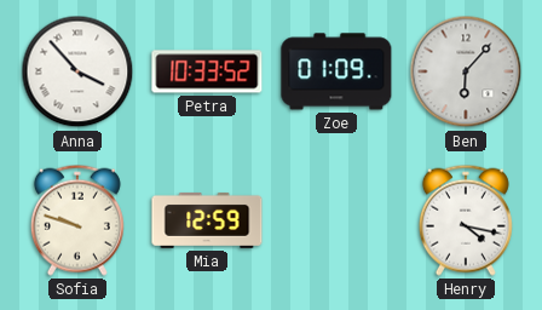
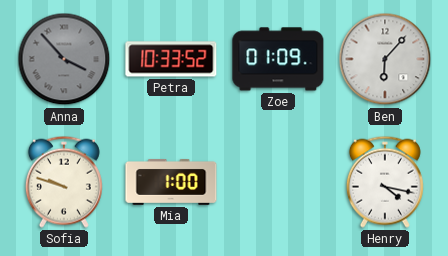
Anna dial: white -> grey (64, 59)
Mia: 12:59 -> 1:00 (171, 182)
